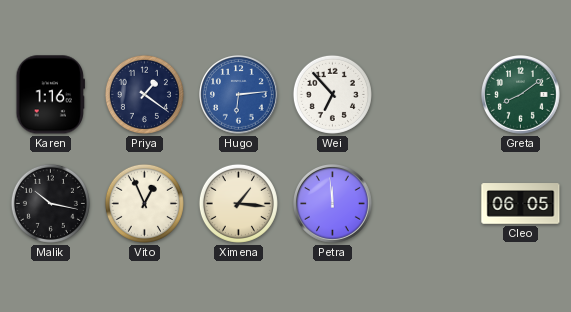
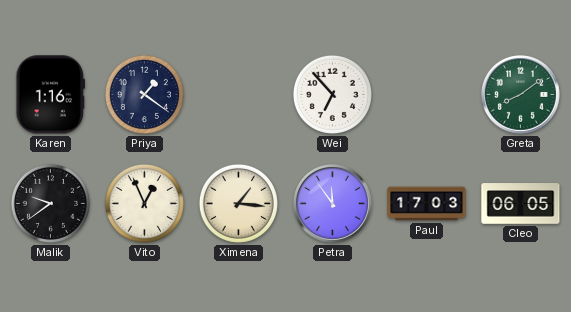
Hugo: 6:14 -> none (239, 95)
Malik: 10:17 -> 9:39 (50, 203)
Petra: 11:59 -> 11:54 (333, 204)
Paul: none -> 17:03 (427, 204)
